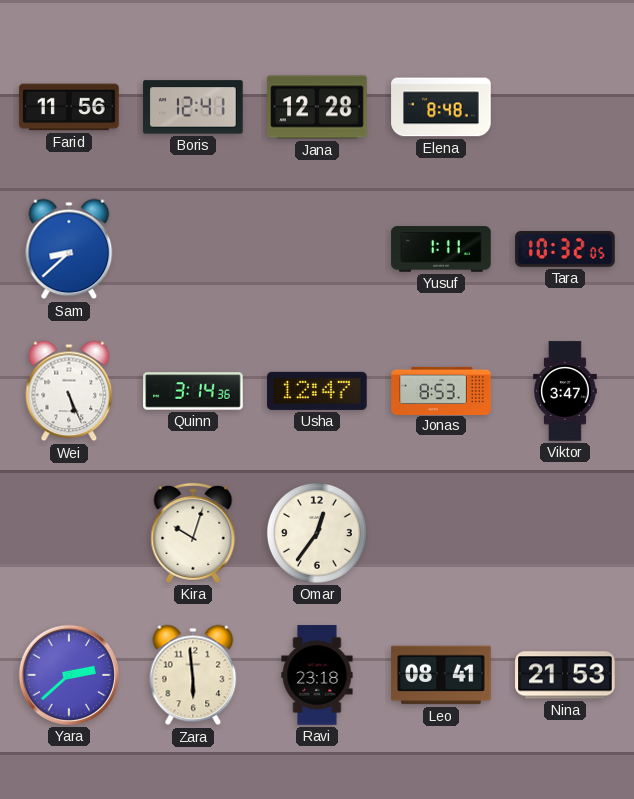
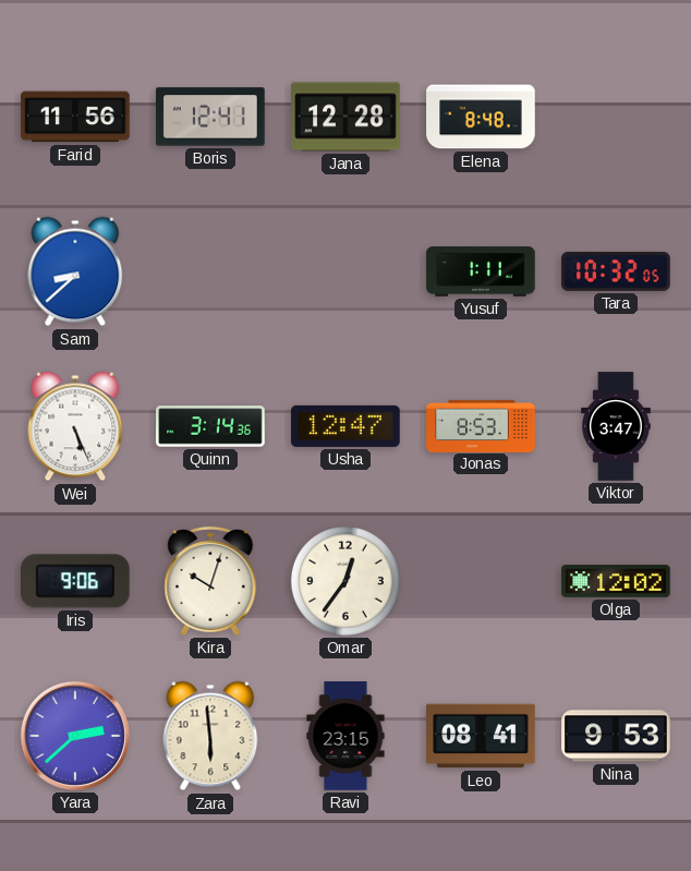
Iris: none -> 9:06 (76, 581)
Olga: none -> 12:02 (616, 581)
Ravi: 23:18 -> 23:15 (346, 736)
Nina: 21:53 -> 9:53 (616, 736)
